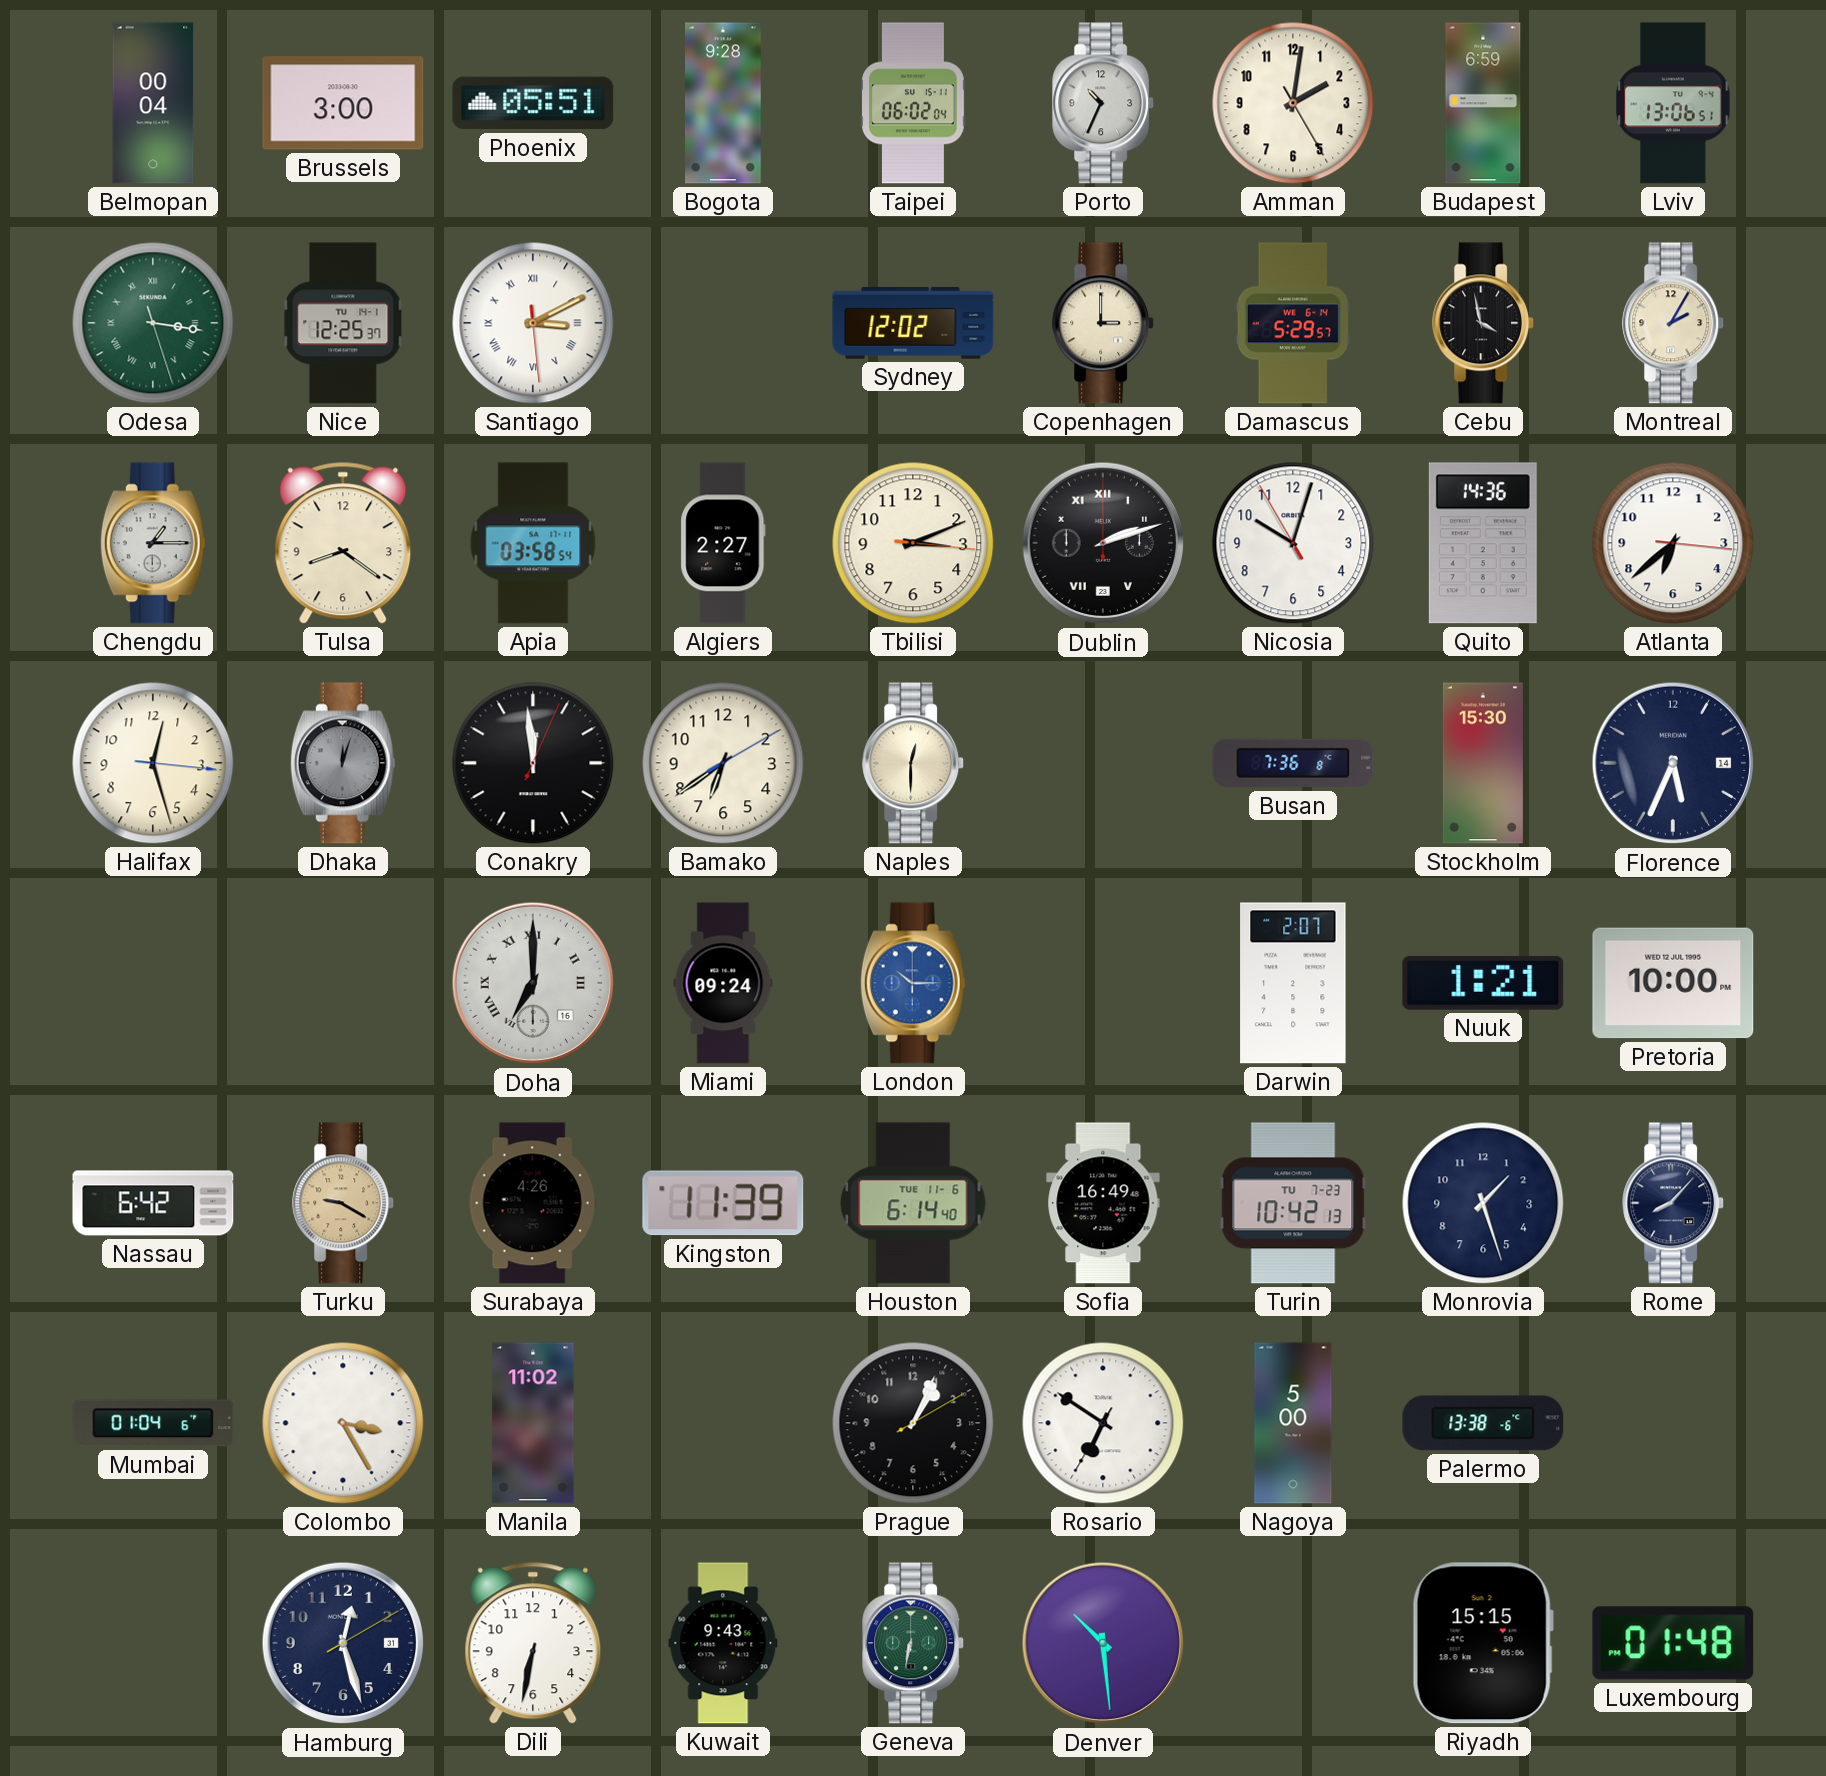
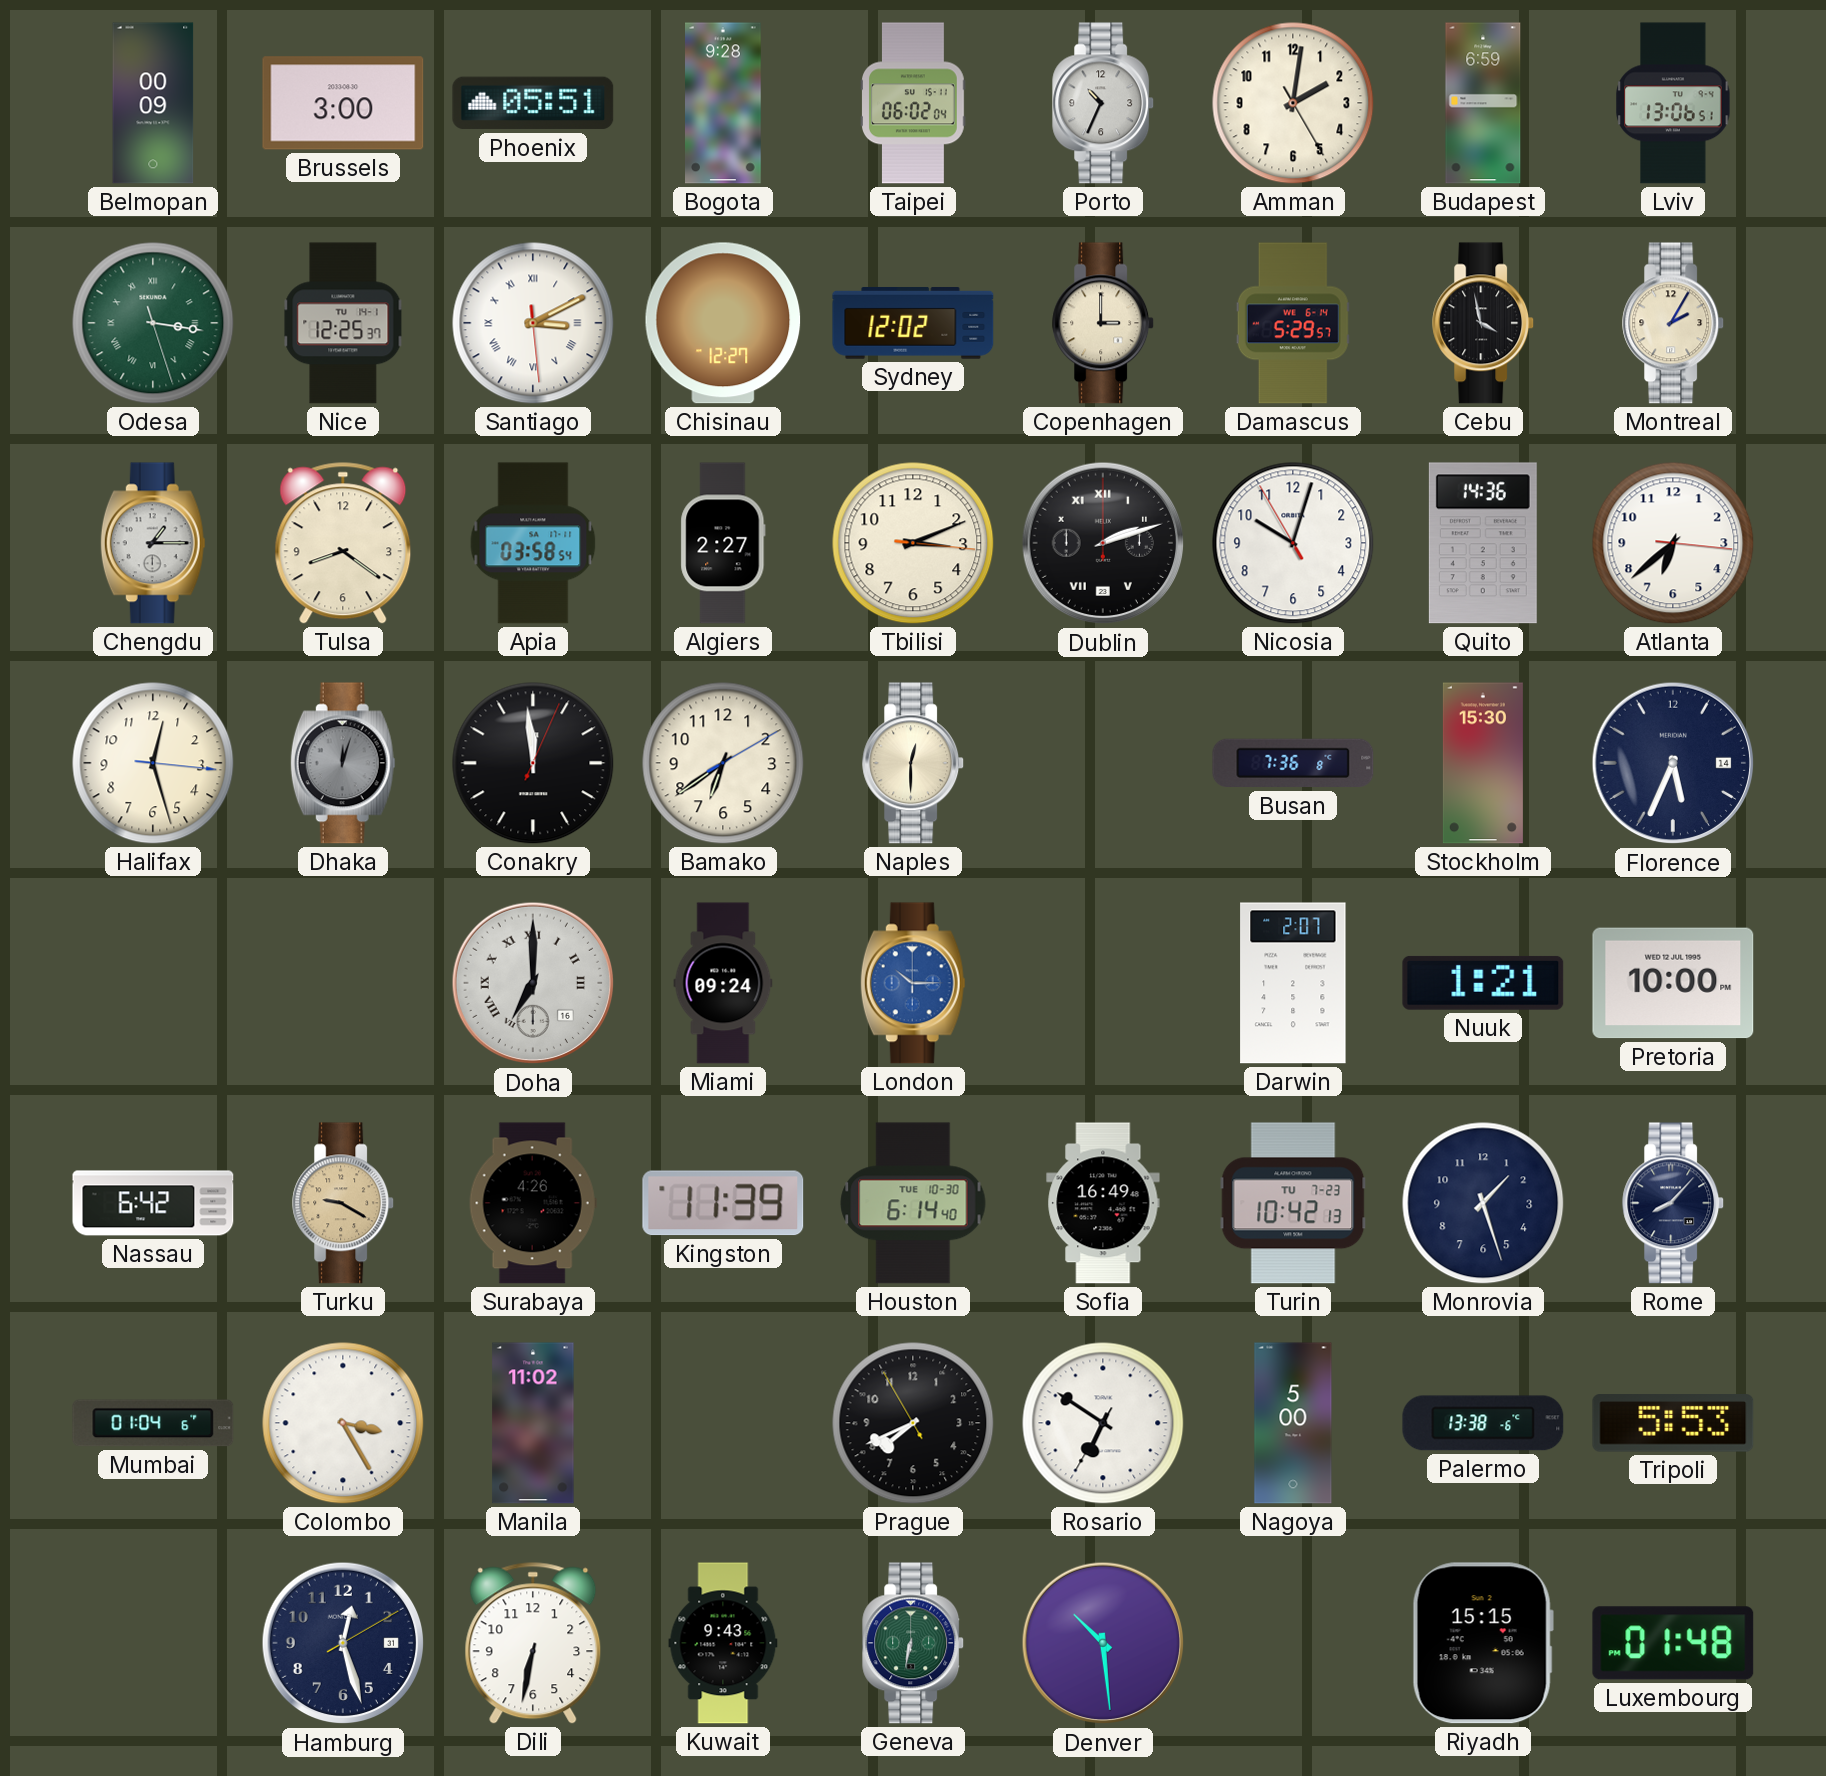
Belmopan: 00:04 -> 00:09 (153, 103)
Chisinau: none -> 12:27 (723, 323)
Houston date: TUE 11-6 -> TUE 10-30 (913, 1203)
Prague: 1:04 -> 7:40 (913, 1423)
Tripoli: none -> 5:53 (1673, 1423)
